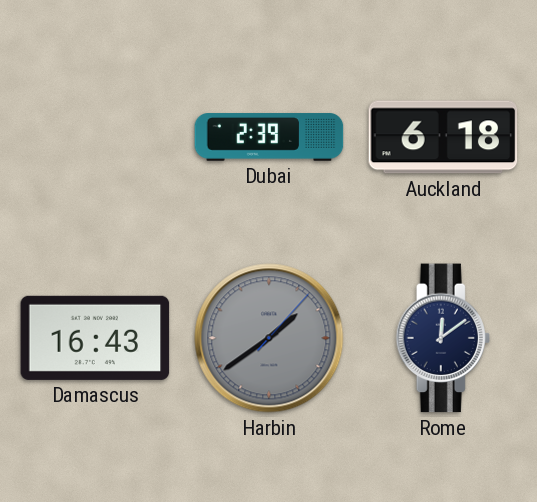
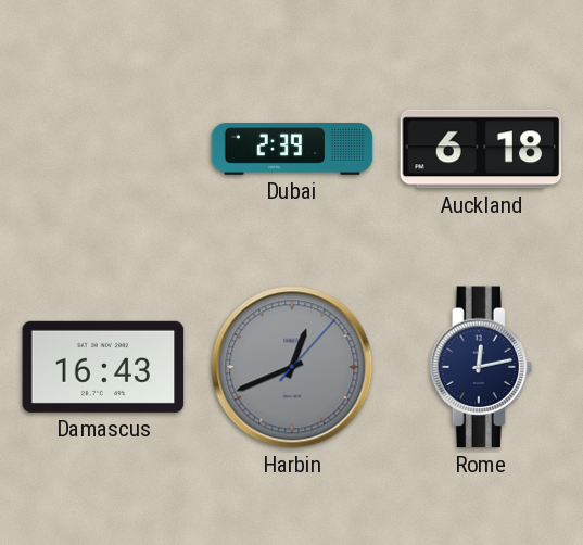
Harbin: 1:39 -> 12:41 (292, 367)
Rome: 12:09 -> 12:13 (480, 367)
